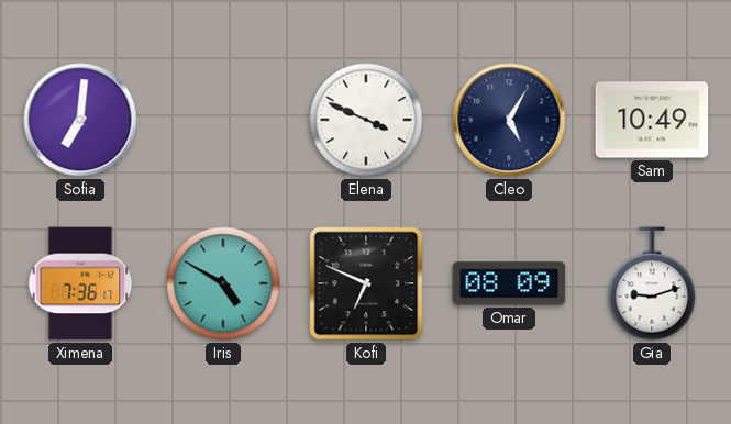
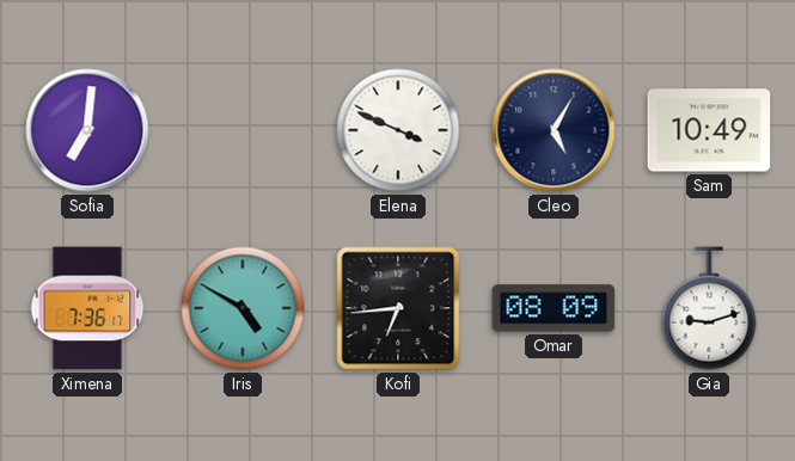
Kofi: 6:49 -> 6:44 (398, 308)
